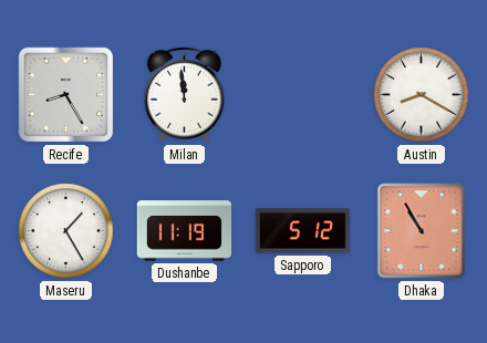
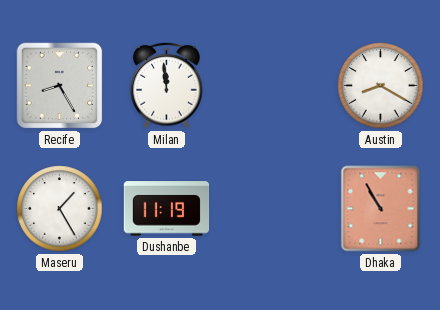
Sapporo: 5:12 -> none (303, 231)
